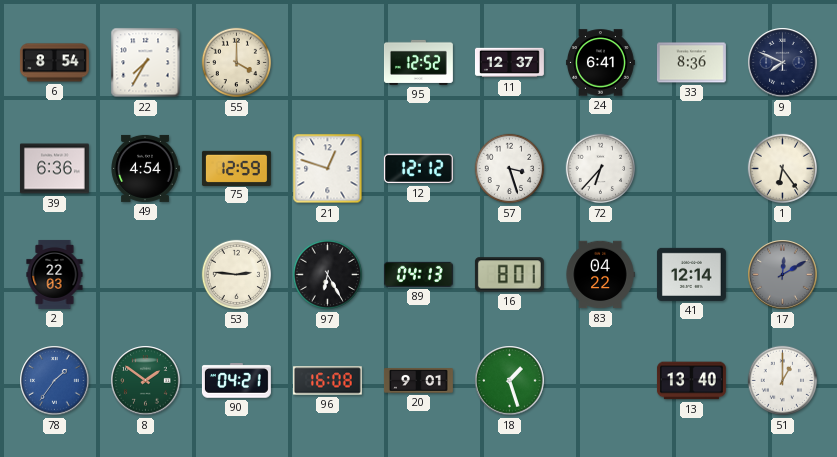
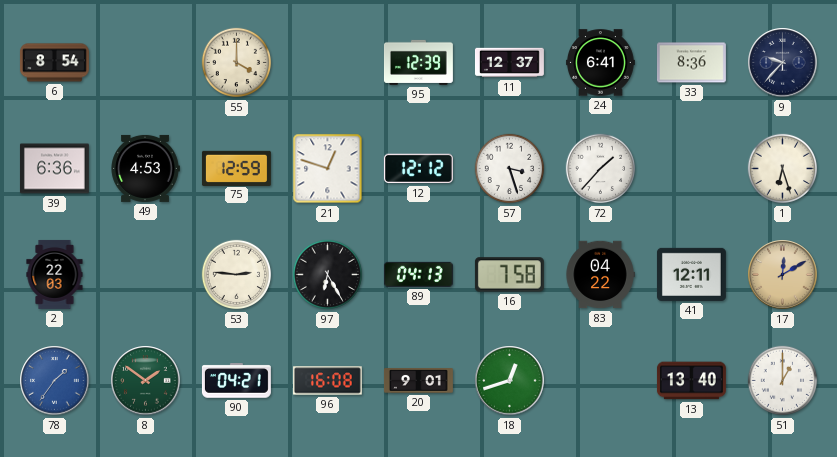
22: 7:35 -> none (146, 63)
95: 12:52 -> 12:39 (418, 62)
9: 7:49 -> 9:37 (783, 63)
49: 4:54 -> 4:53 (145, 168)
72: 6:37 -> 1:37 (601, 169)
1: 6:24 -> 6:27 (783, 169)
16: 8:01 -> 7:58 (509, 275)
41: 12:14 -> 12:11 (691, 274)
17 dial: grey -> champagne (783, 275)
18: 1:27 -> 12:42 (510, 381)
